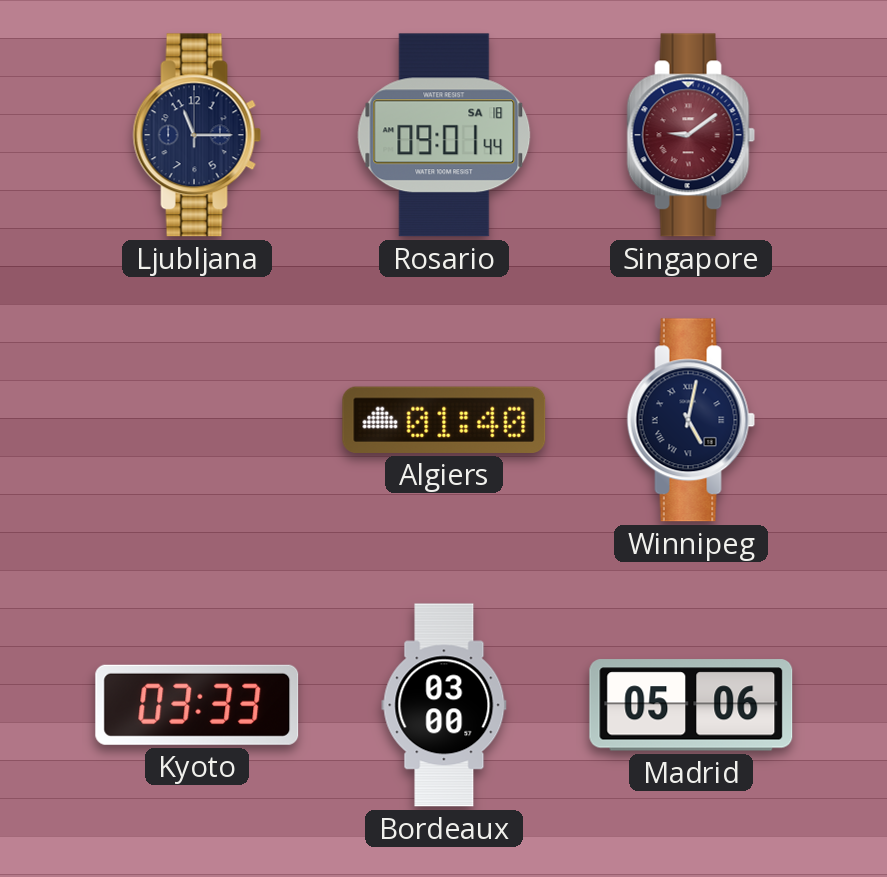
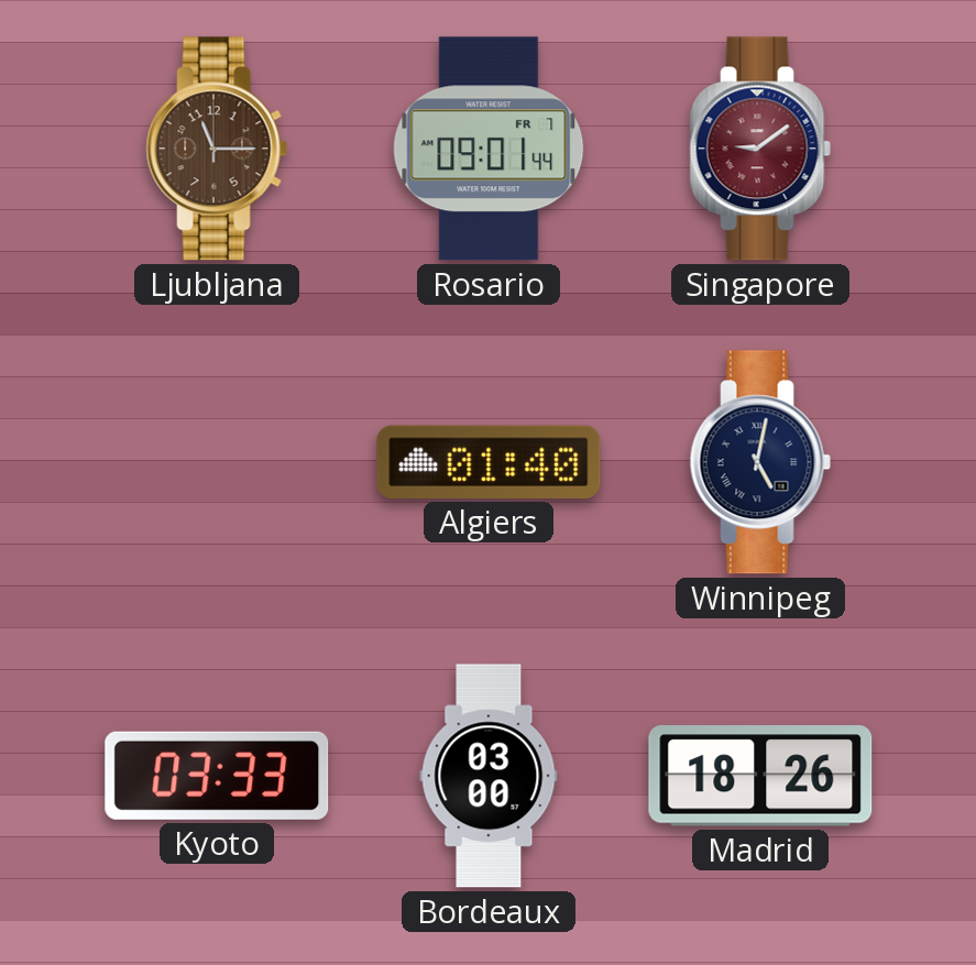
Ljubljana dial: navy -> brown (217, 149)
Rosario date: SA 18 -> FR 7 (489, 149)
Madrid: 05:06 -> 18:26 (760, 776)
